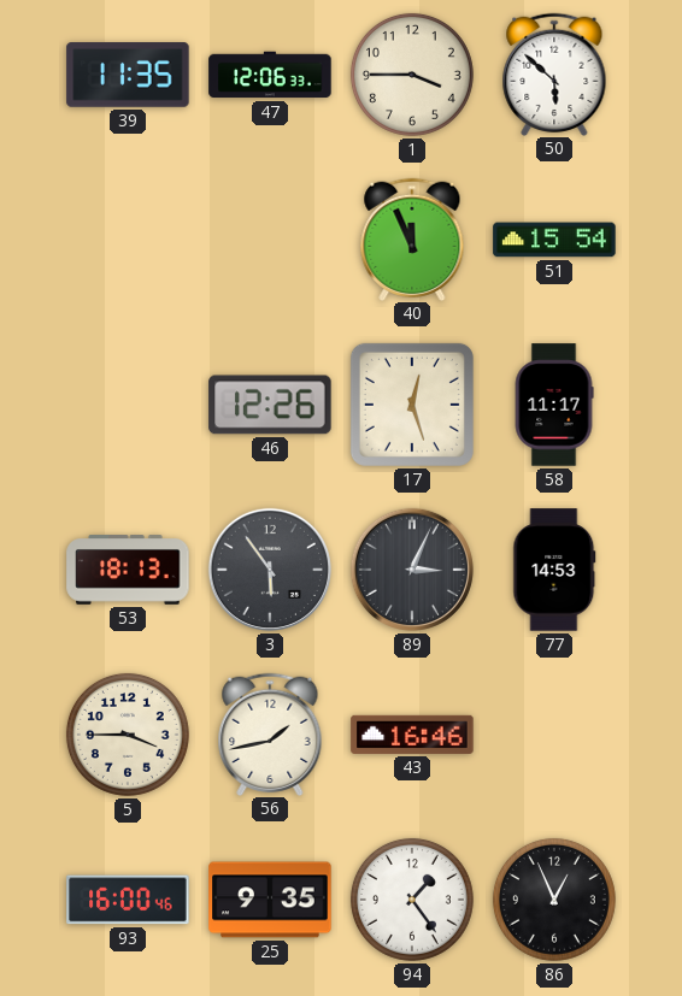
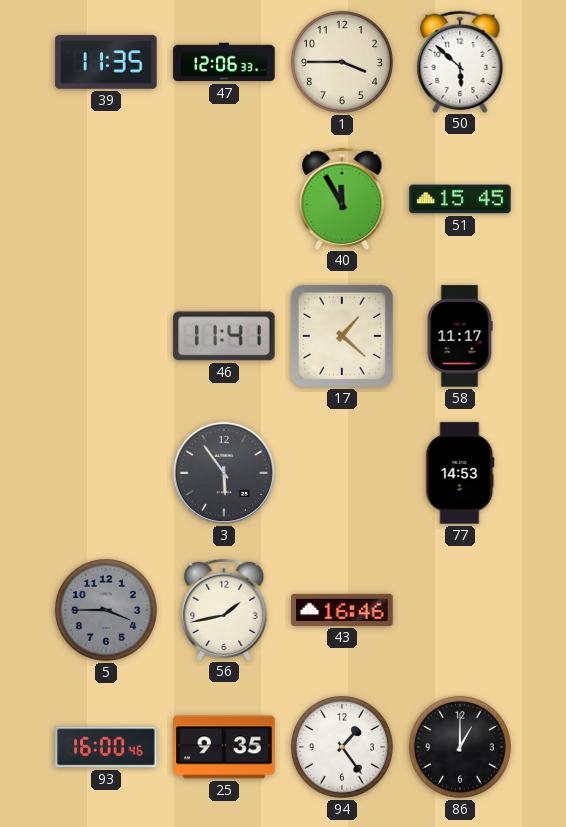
40: 11:56 -> 11:55 (342, 198)
51: 15:54 -> 15:45 (460, 199)
46: 12:26 -> 11:41 (224, 336)
17: 12:27 -> 1:22 (342, 336)
53: 18:13 -> none (128, 570)
89: 3:04 -> none (412, 570)
5 dial: cream -> grey (106, 610)
86: 12:56 -> 1:00 (460, 747)
